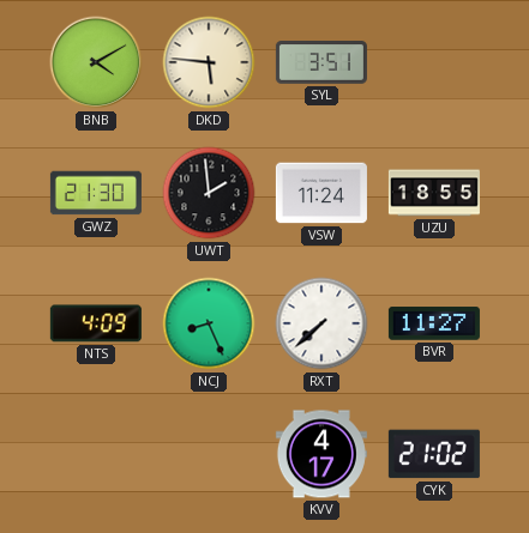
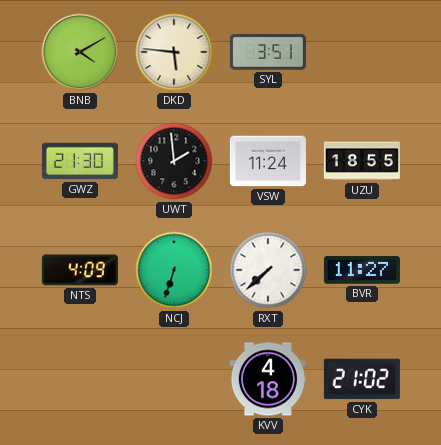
NCJ: 8:26 -> 6:33 (174, 270)
KVV: 4:17 -> 4:18 (268, 379)
